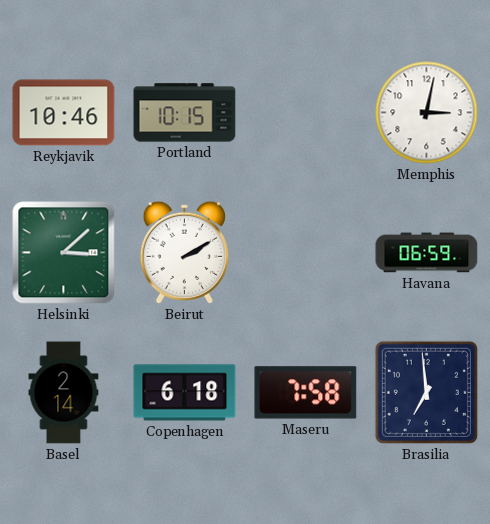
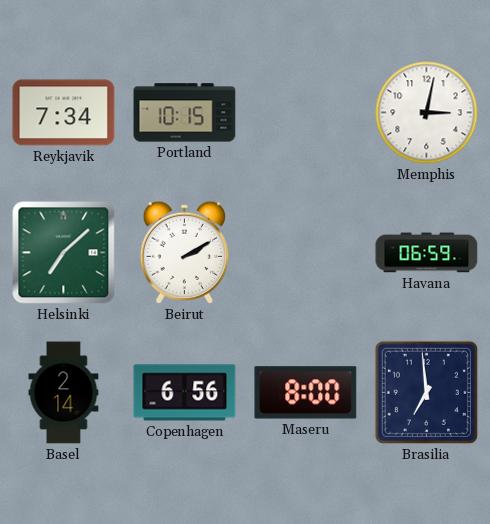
Reykjavik: 10:46 -> 7:34 (64, 113)
Helsinki: 3:08 -> 7:08 (64, 253)
Copenhagen: 6:18 -> 6:56 (185, 393)
Maseru: 7:58 -> 8:00 (306, 393)
